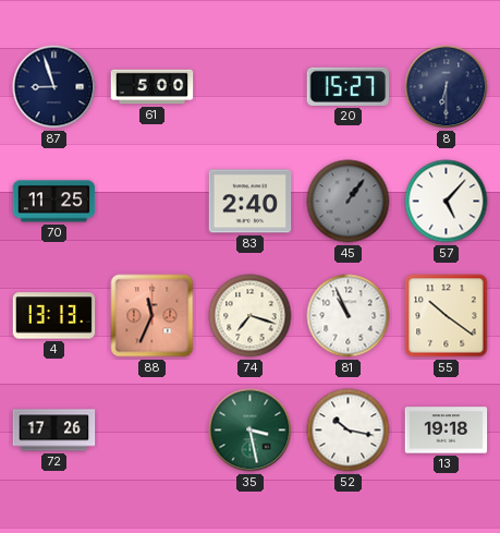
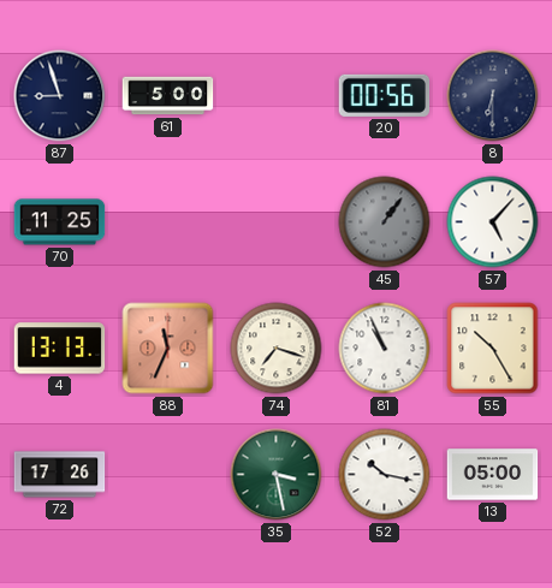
20: 15:27 -> 00:56 (385, 95)
83: 2:40 -> none (251, 202)
55: 10:21 -> 10:25 (493, 349)
13: 19:18 -> 05:00 (493, 475)
